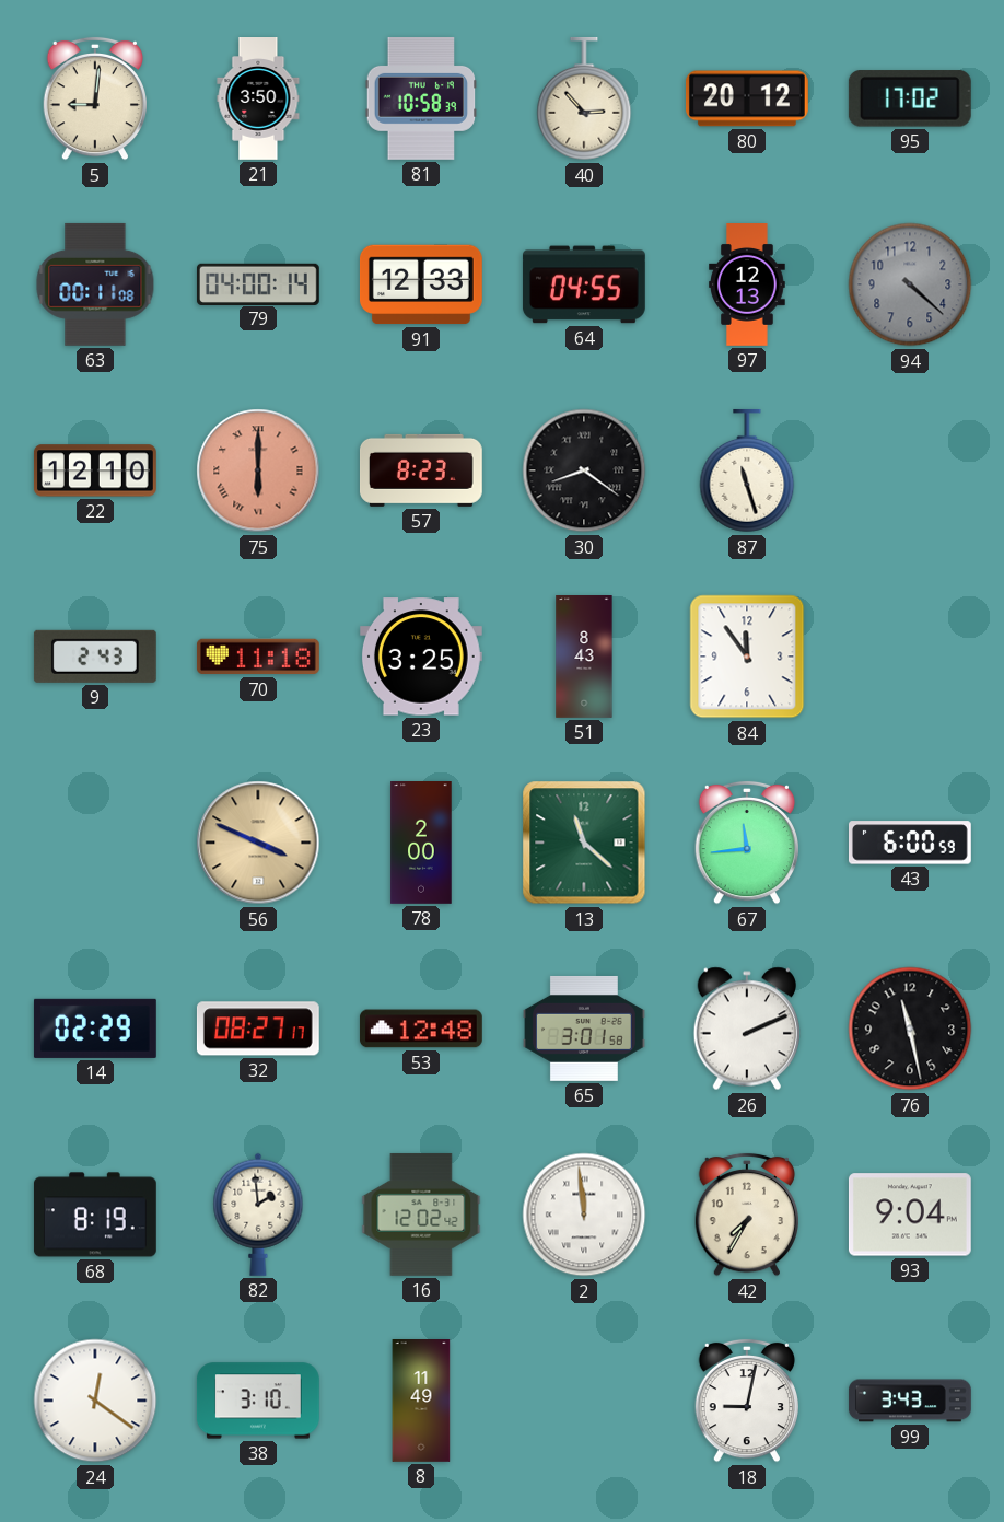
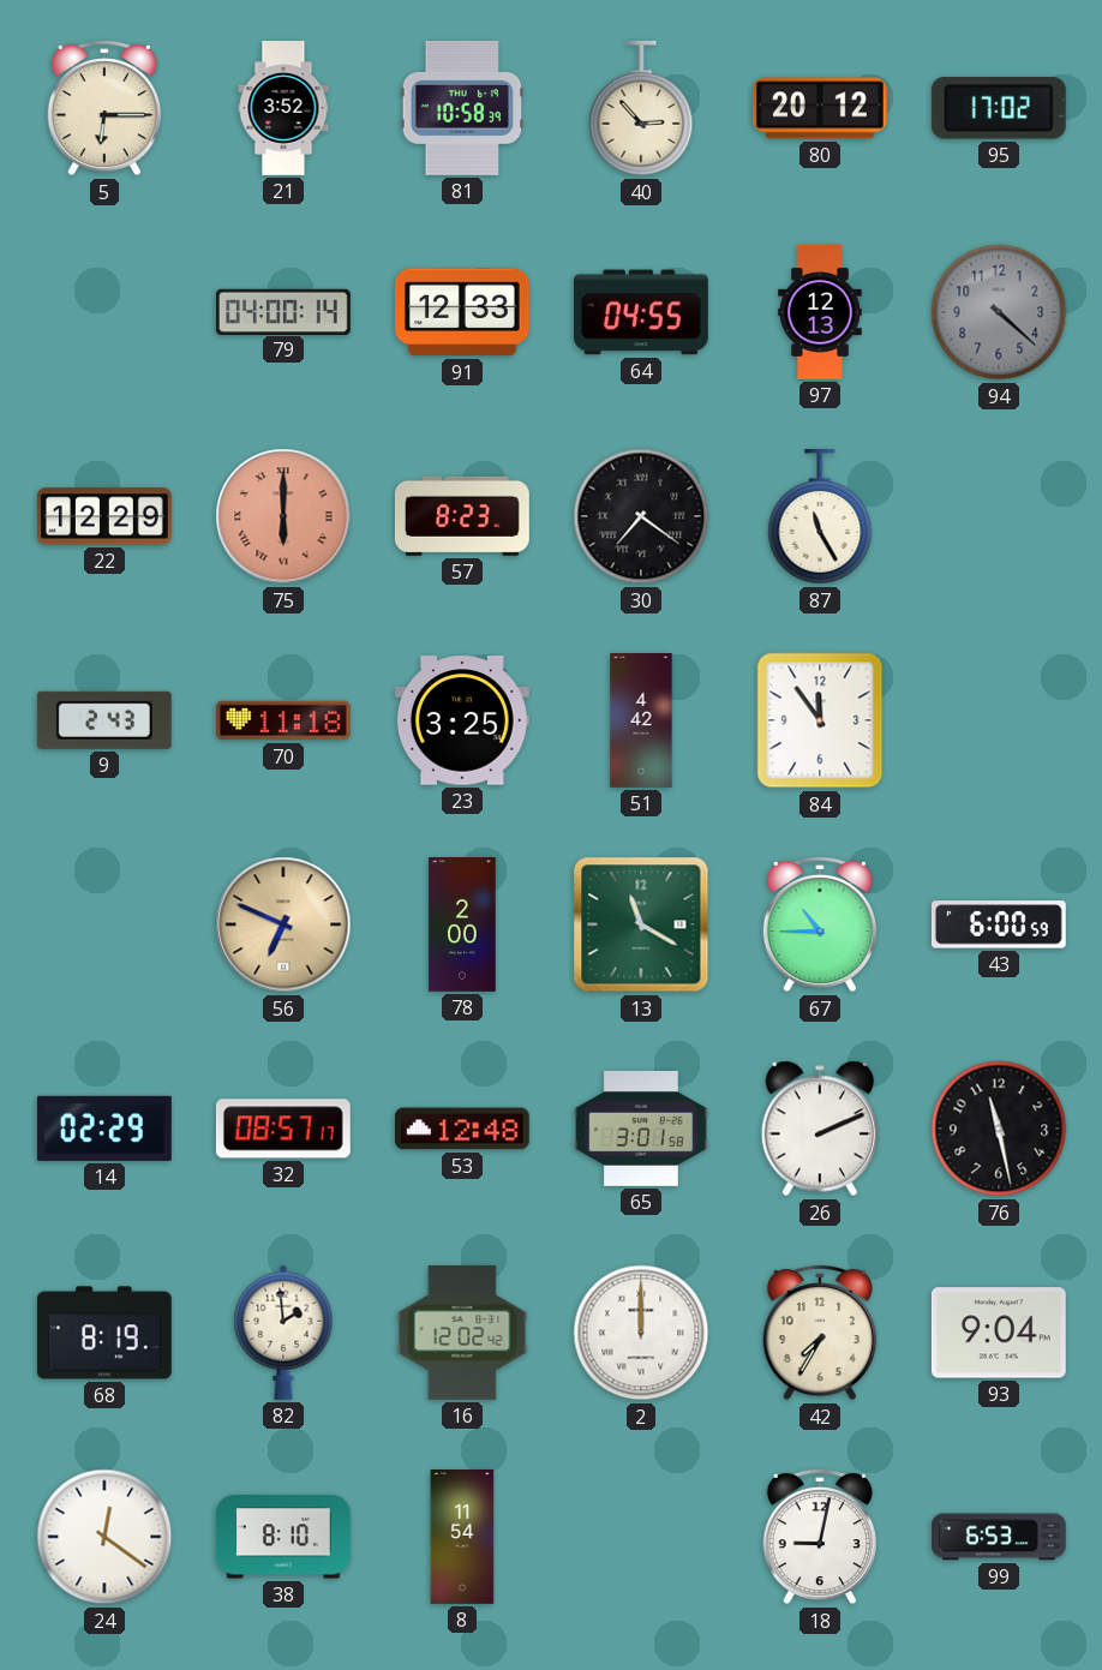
5: 9:01 -> 6:15 (103, 108)
21: 3:50 -> 3:52 (283, 109)
63: 00:11 -> none (95, 284)
22: 12:10 -> 12:29 (104, 516)
30: 8:21 -> 7:21 (641, 516)
87: 11:27 -> 11:25 (820, 516)
51: 8:43 -> 4:42 (641, 722)
56: 3:49 -> 6:49 (283, 924)
13: 11:22 -> 11:20 (641, 924)
67: 11:44 -> 10:45 (819, 924)
32: 08:27 -> 08:57 (283, 1129)
2: 11:59 -> 12:00 (641, 1333)
38: 3:10 -> 8:10 (283, 1537)
8: 11:49 -> 11:54 (462, 1538)
99: 3:43 -> 6:53 (1000, 1537)
